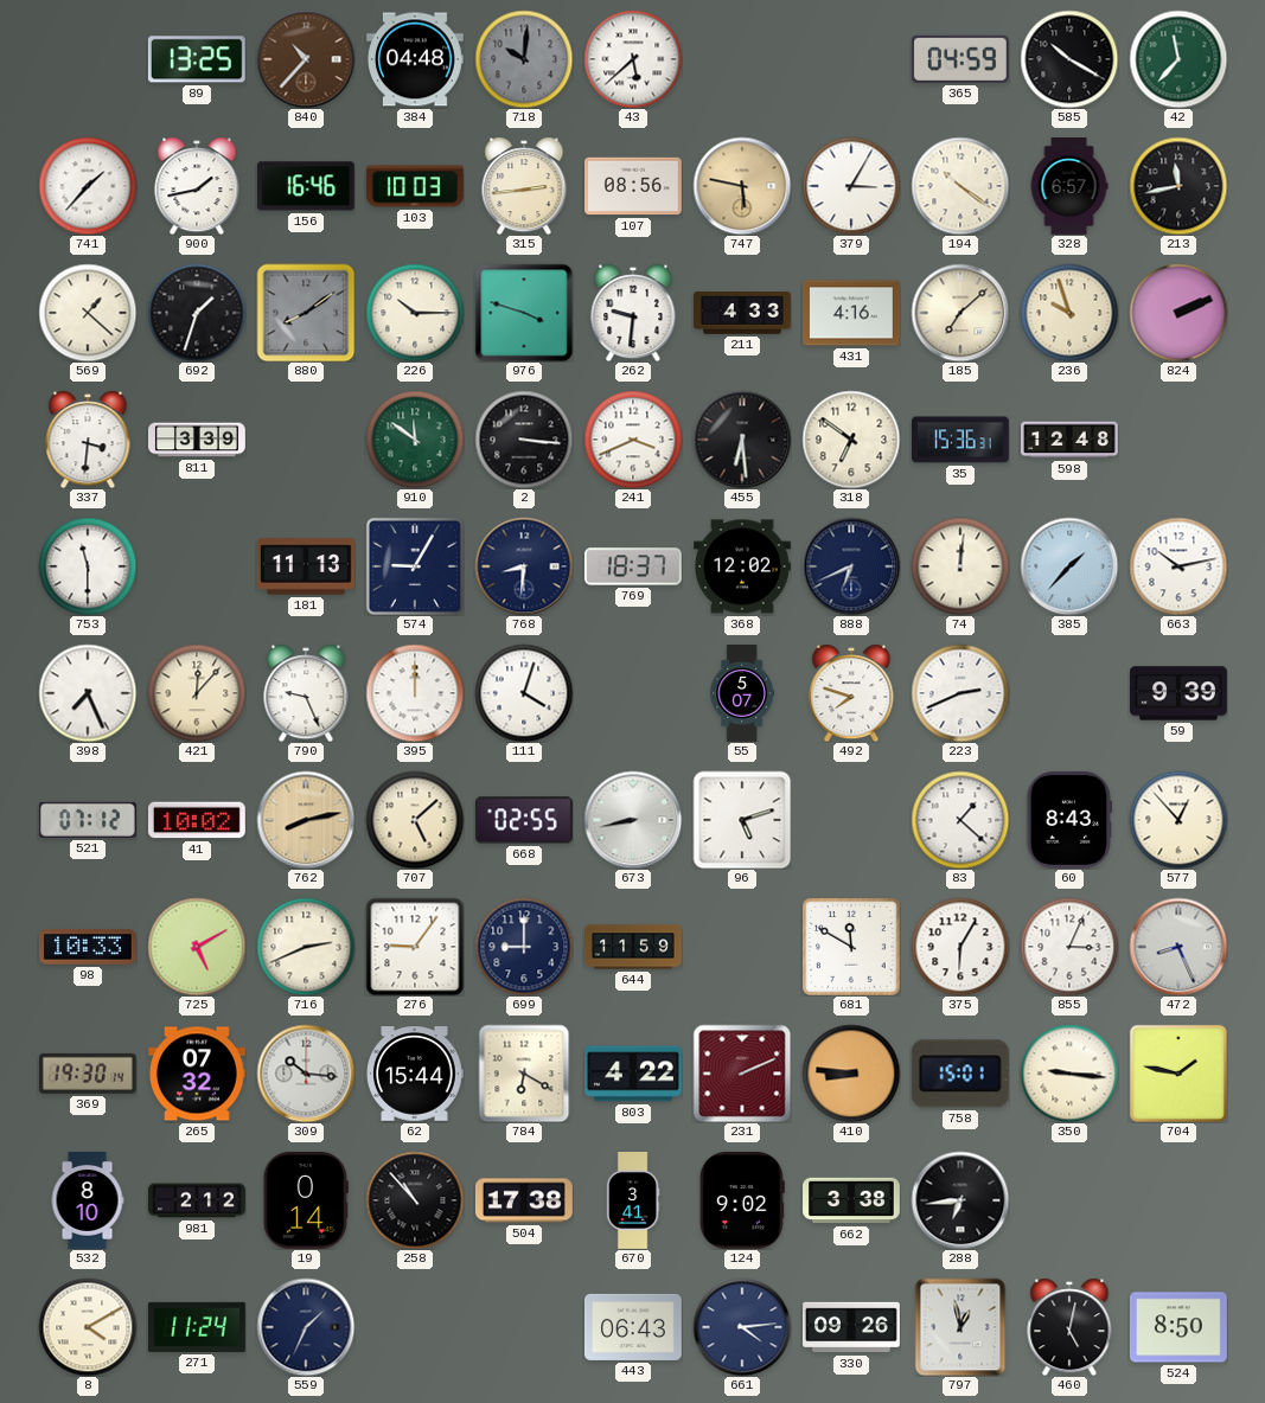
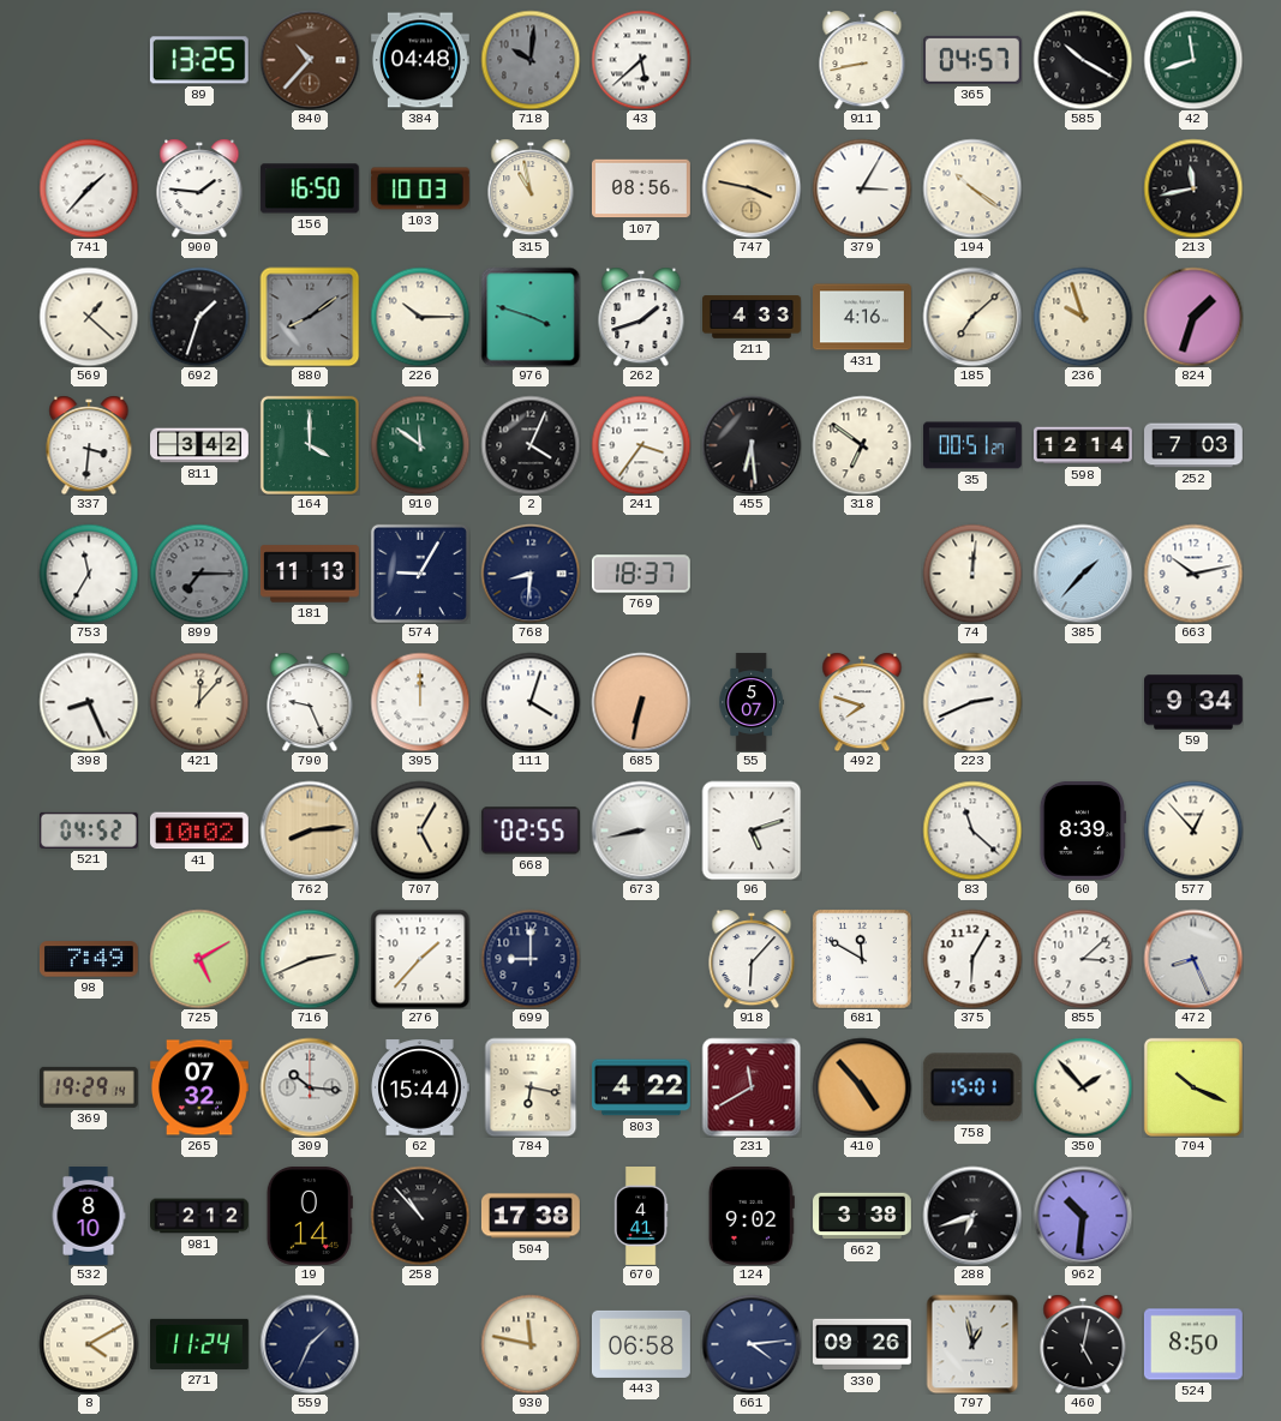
911: none -> 8:43 (862, 60)
365: 04:59 -> 04:57 (972, 60)
42: 11:37 -> 11:42 (1193, 60)
900: 1:43 -> 1:46 (199, 188)
156: 16:46 -> 16:50 (310, 188)
315: 2:44 -> 10:58 (531, 188)
747: 5:47 -> 3:47 (752, 188)
328: 6:57 -> none (1069, 187)
262: 9:31 -> 1:42 (641, 317)
824: 2:11 -> 1:33 (1193, 317)
811: 3:39 -> 3:42 (200, 445)
164: none -> 4:00 (310, 445)
2: 3:16 -> 4:04 (531, 445)
241: 3:41 -> 3:36 (641, 445)
35: 15:36 -> 00:51 (972, 445)
598: 12:48 -> 12:14 (1084, 445)
252: none -> 7:03 (1195, 445)
753: 11:30 -> 11:35 (89, 574)
899: none -> 7:15 (199, 574)
368: 12:02 -> none (743, 566)
888: 6:41 -> none (851, 566)
398: 7:26 -> 8:26 (89, 702)
685: none -> 6:32 (641, 702)
59: 9:39 -> 9:34 (1195, 702)
521: 07:12 -> 04:52 (89, 831)
762: 8:13 -> 8:14 (310, 831)
707: 5:08 -> 5:05 (420, 831)
83: 1:22 -> 11:22 (972, 831)
60: 8:43 -> 8:39 (1083, 831)
98: 10:33 -> 7:49 (89, 959)
276: 9:06 -> 1:37 (420, 959)
644: 11:59 -> none (634, 947)
918: none -> 6:07 (752, 959)
855: 3:04 -> 3:08 (1083, 959)
369: 19:30 -> 19:29 (89, 1087)
784: 6:20 -> 6:17 (531, 1087)
231: 2:11 -> 11:40 (752, 1087)
410: 8:46 -> 4:53 (862, 1087)
350: 9:16 -> 1:53 (1083, 1087)
704: 1:47 -> 10:19 (1193, 1087)
670: 3:41 -> 4:41 (641, 1217)
288: 6:44 -> 6:42 (972, 1216)
962: none -> 10:31 (1083, 1216)
930: none -> 11:47 (531, 1344)
443: 06:43 -> 06:58 (642, 1344)
